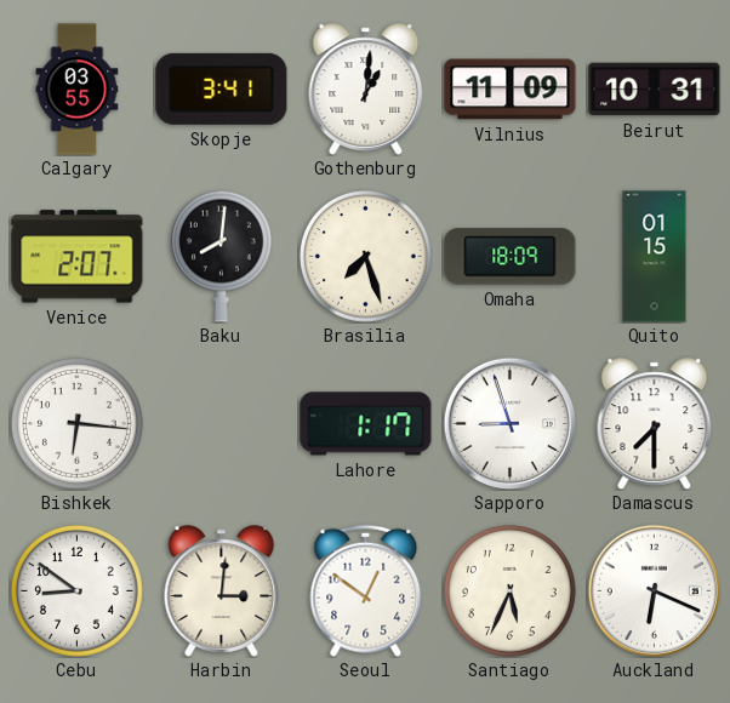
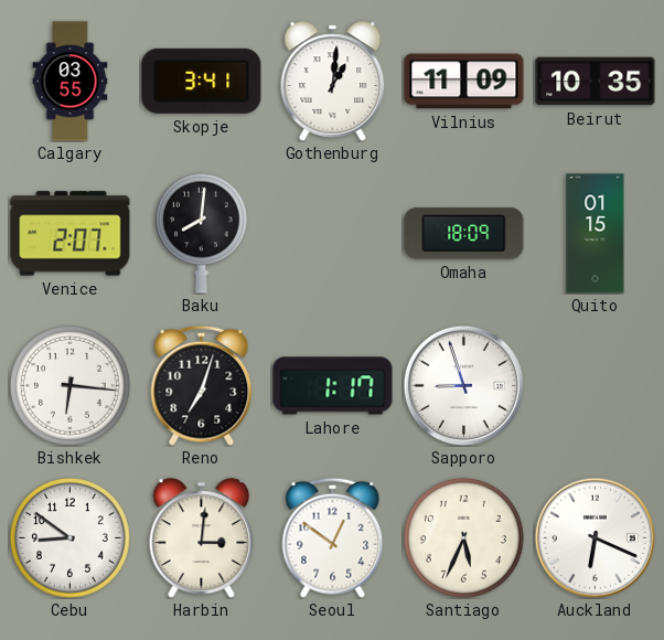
Beirut: 10:31 -> 10:35 (596, 82)
Brasilia: 7:27 -> none (365, 256)
Reno: none -> 7:03 (202, 385)
Damascus: 7:30 -> none (655, 424)
